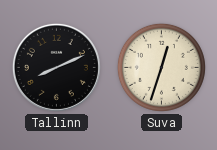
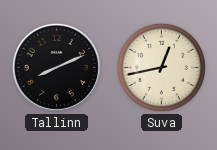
Suva: 12:33 -> 12:43 (161, 67)
